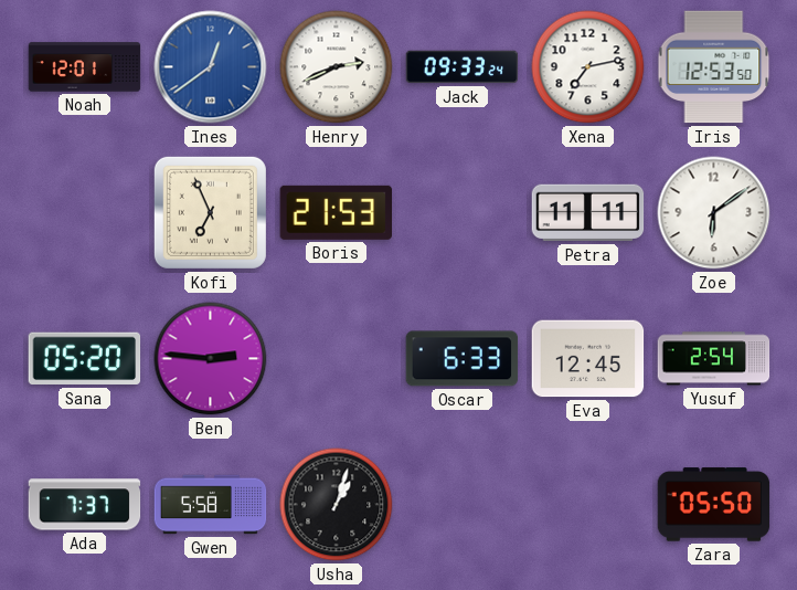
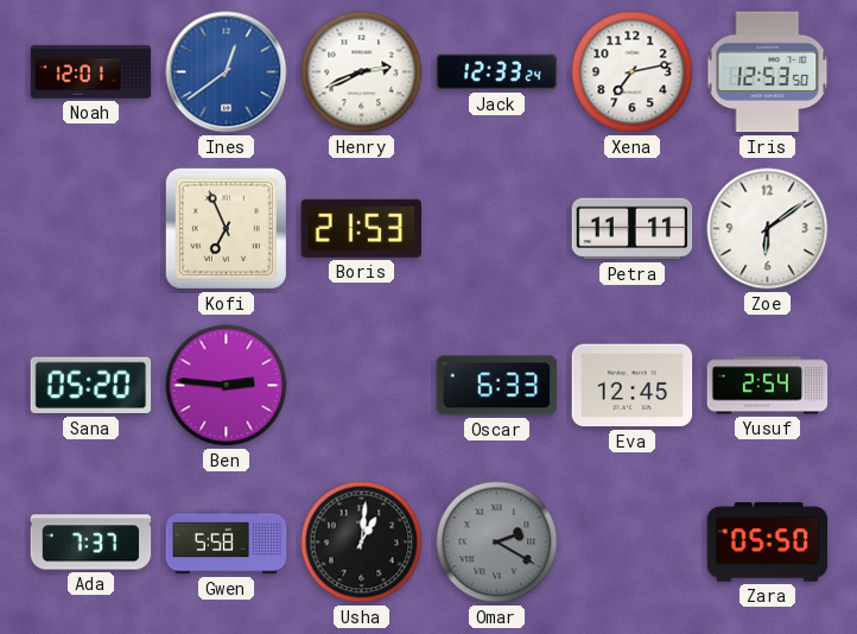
Jack: 09:33 -> 12:33 (497, 72)
Usha: 1:03 -> 1:01 (362, 543)
Omar: none -> 2:20 (497, 543)
